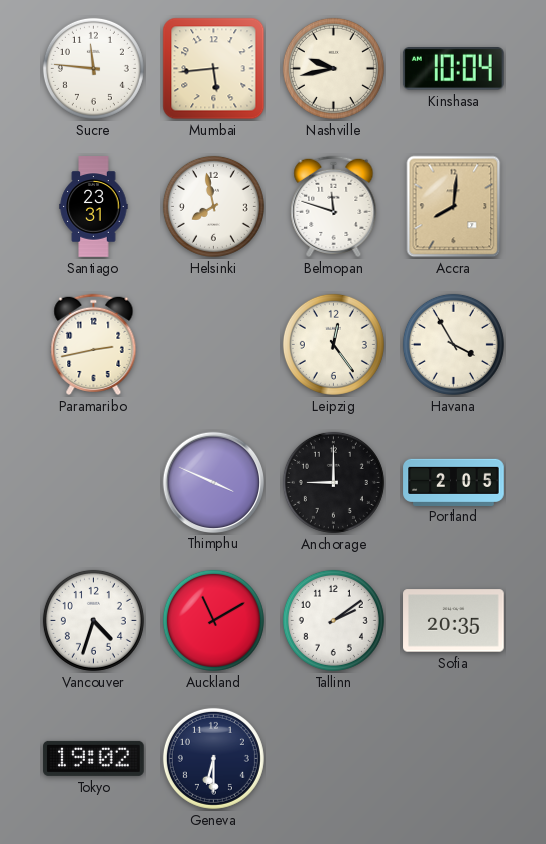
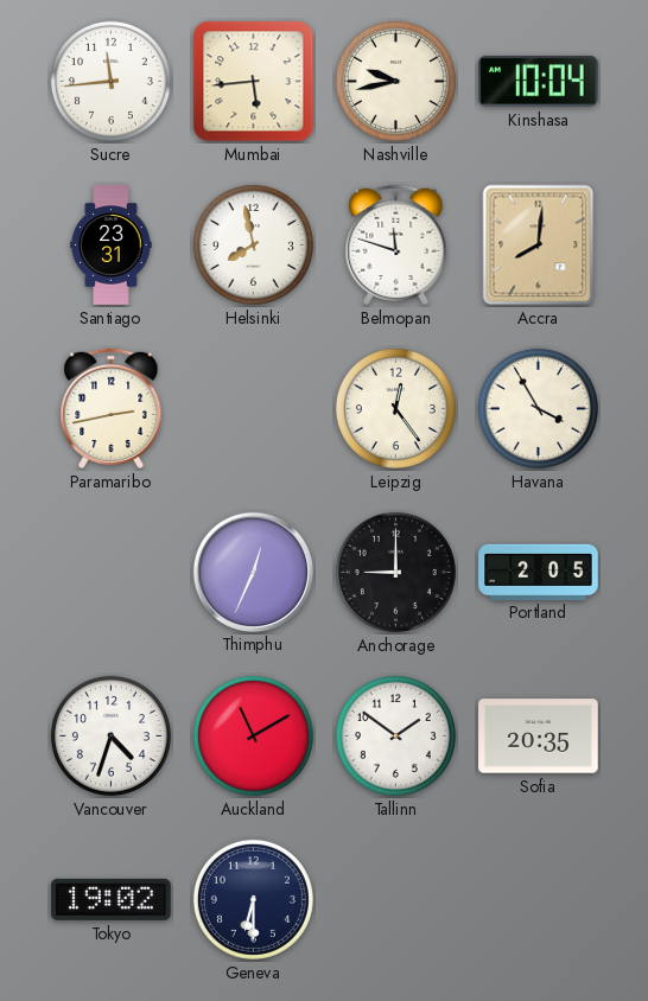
Sucre: 11:46 -> 11:44 (110, 81)
Thimphu: 3:49 -> 12:34 (253, 572)
Tallinn: 2:09 -> 1:51 (395, 735)
